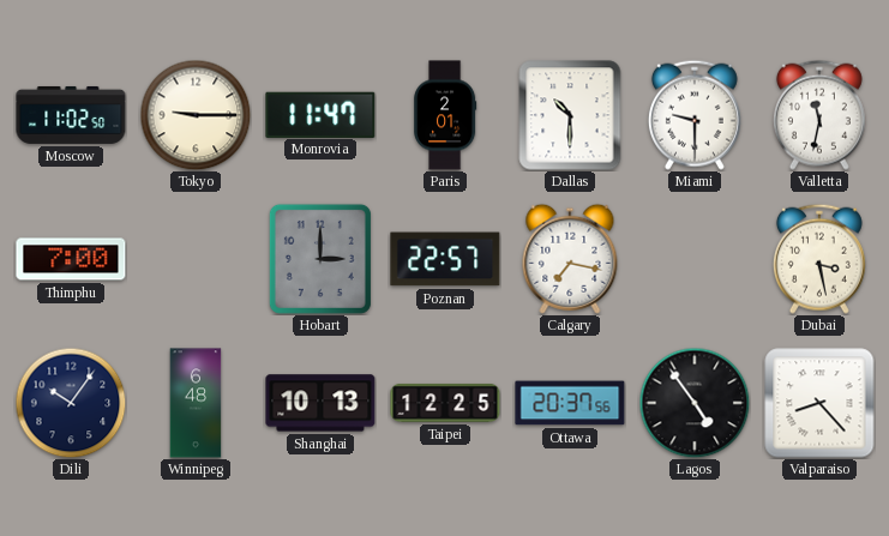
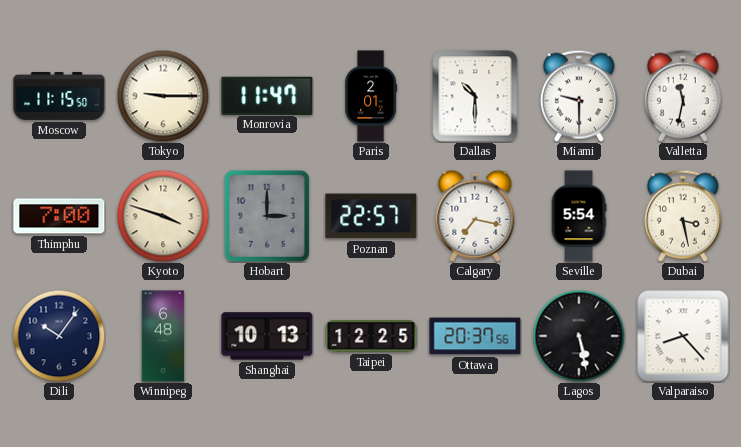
Moscow: 11:02 -> 11:15 (59, 96)
Kyoto: none -> 3:48 (163, 216)
Seville: none -> 5:54 (579, 216)
Lagos: 4:54 -> 5:28 (579, 336)
